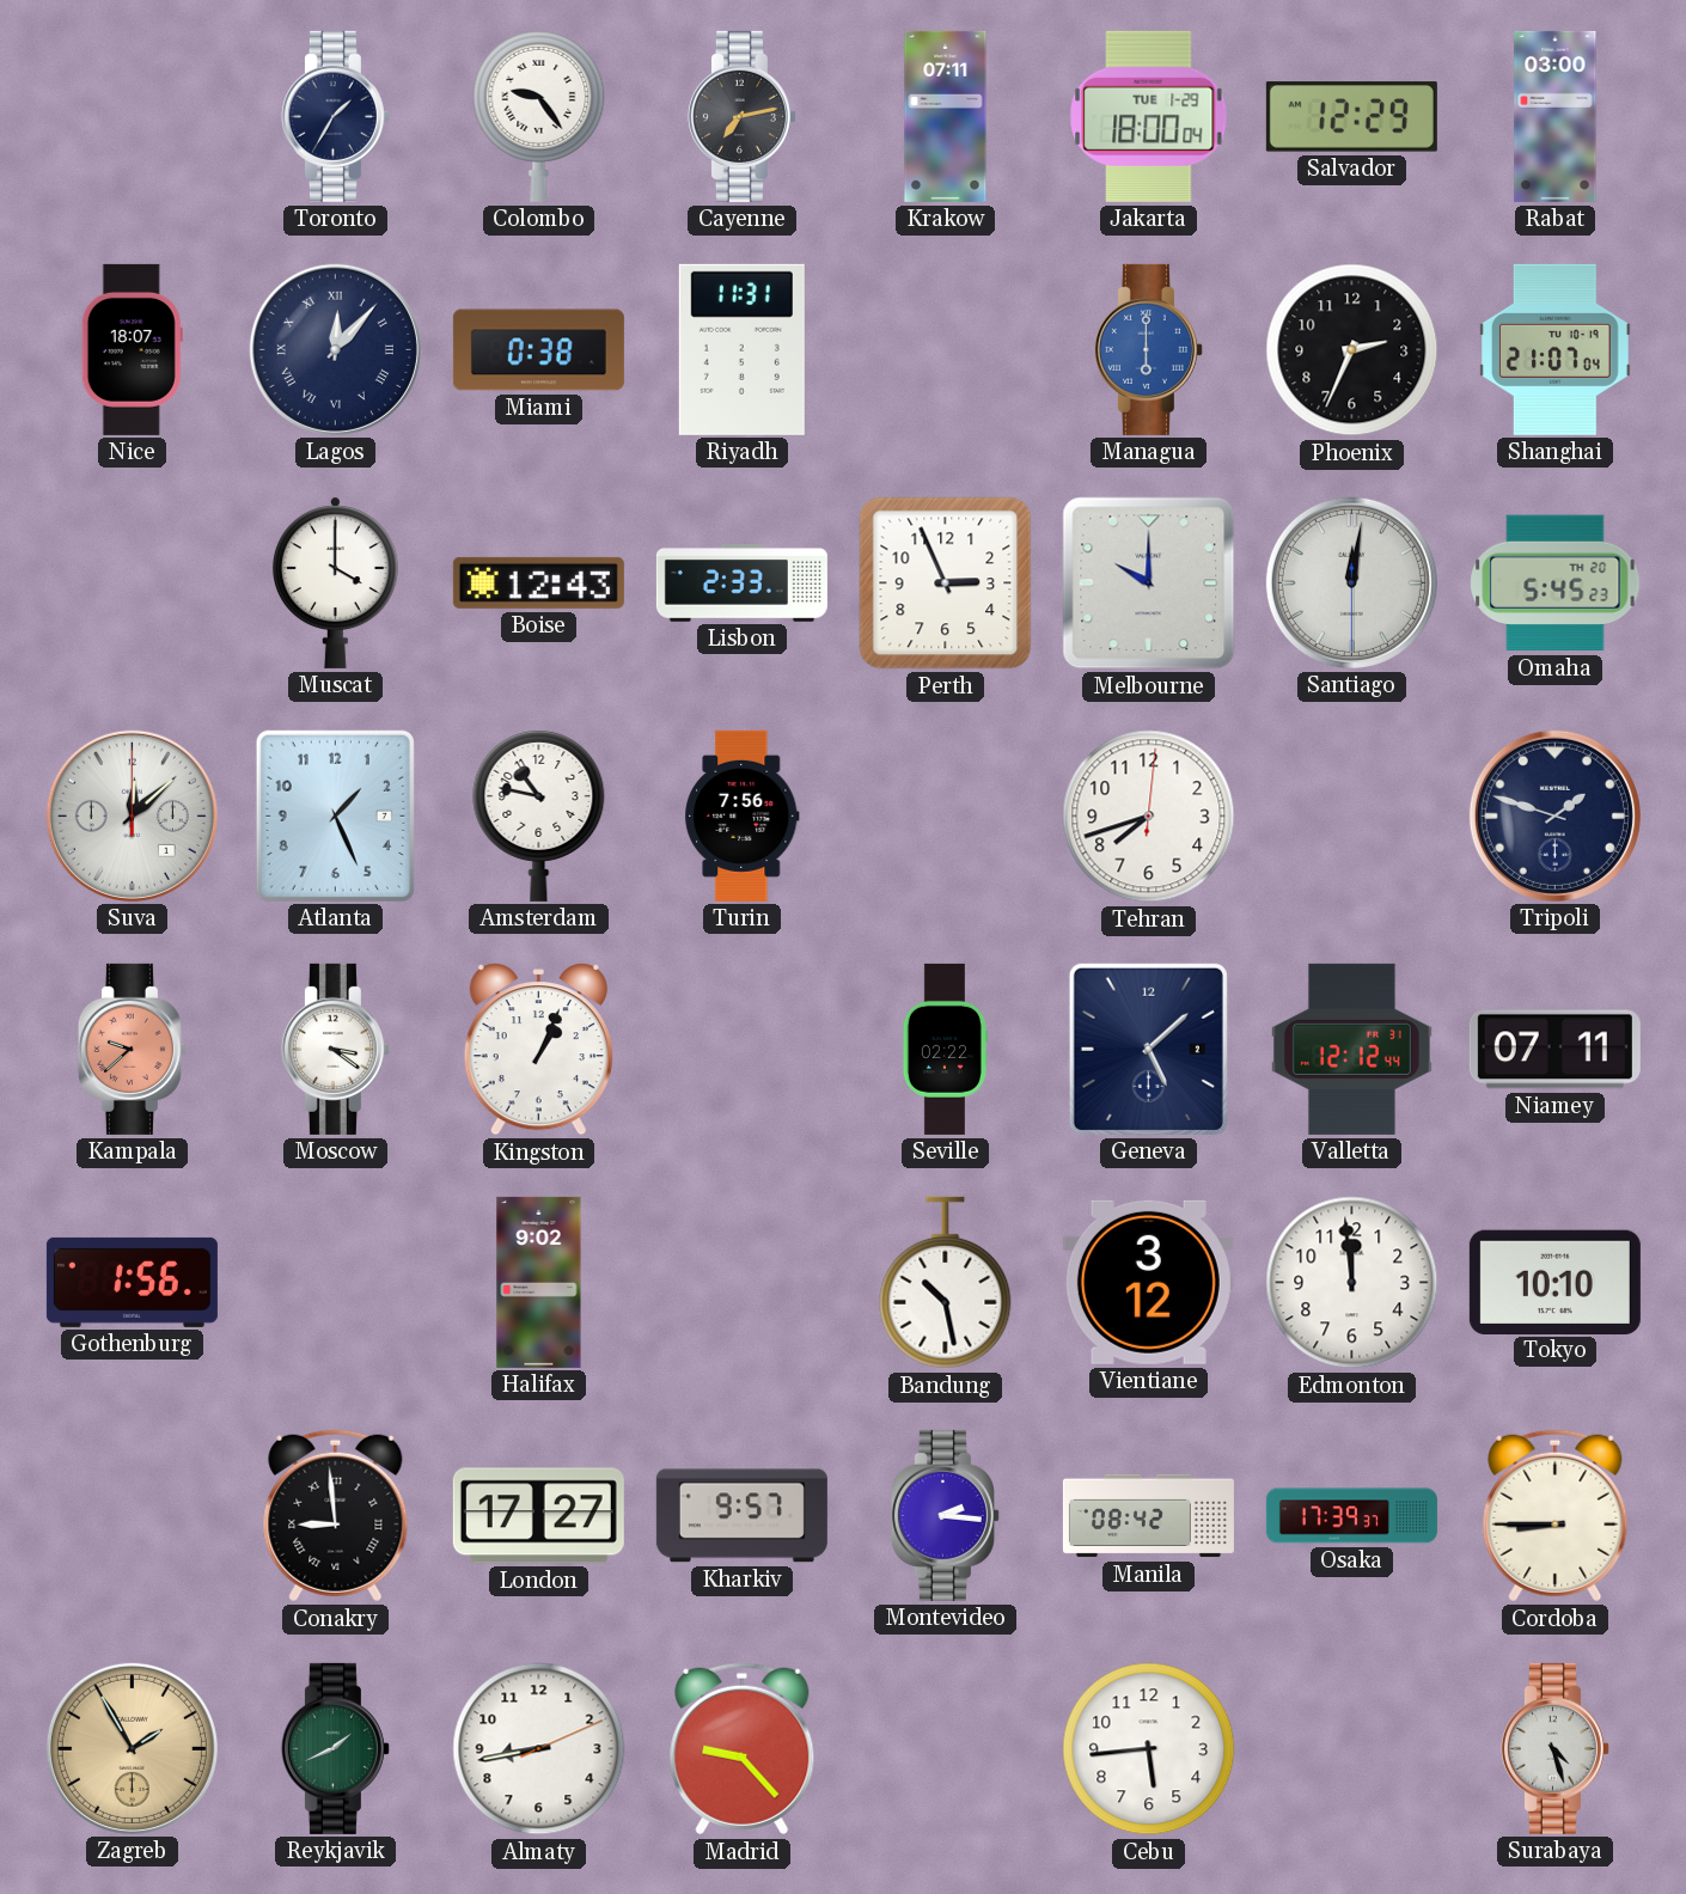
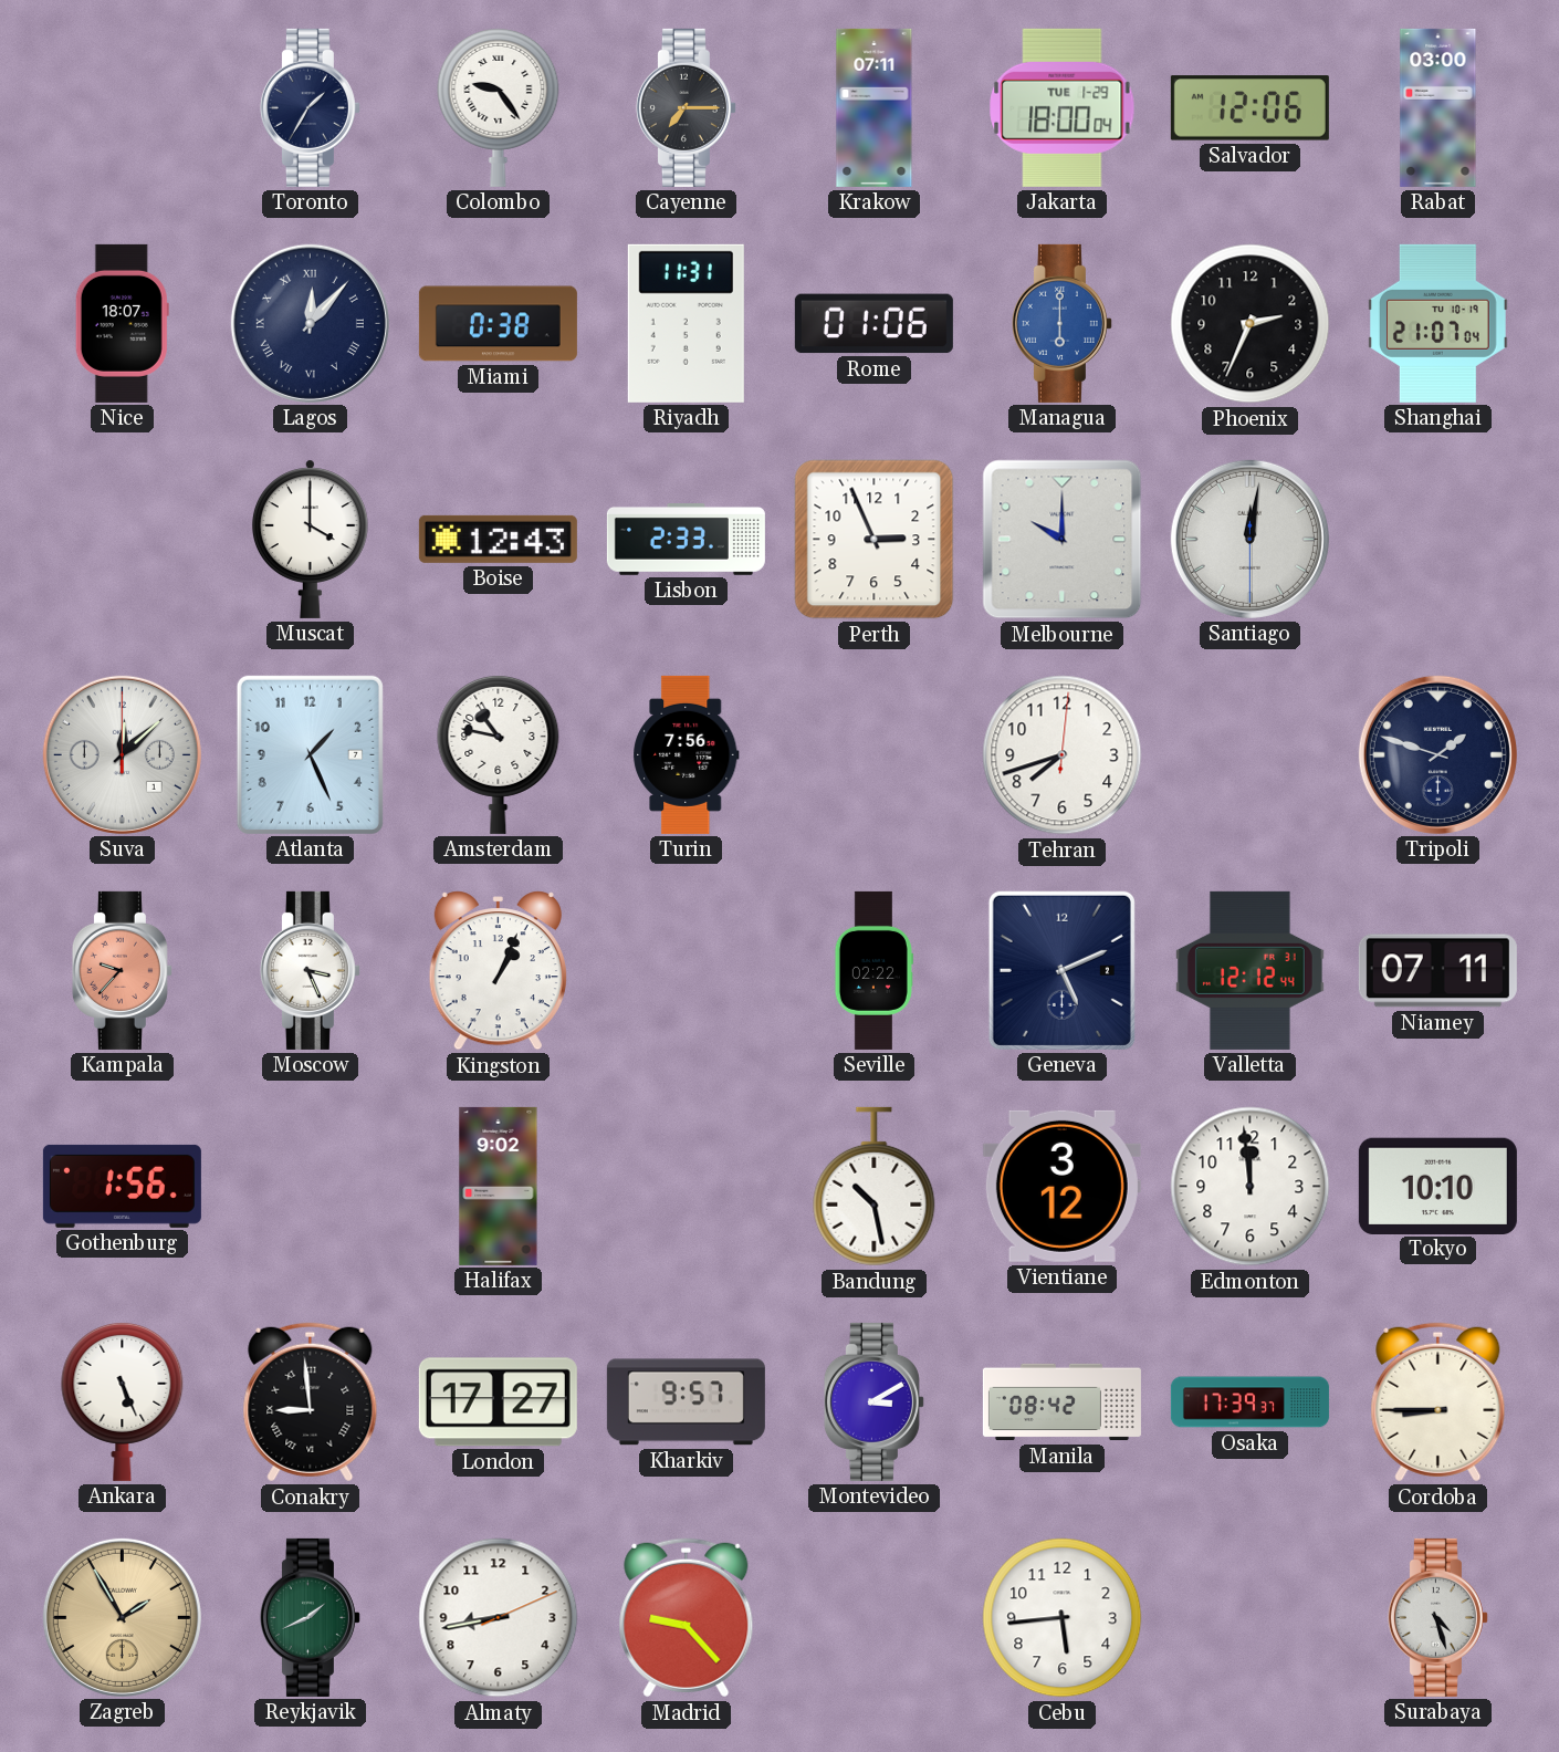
Cayenne: 7:13 -> 7:15 (686, 107)
Salvador: 12:29 -> 12:06 (1249, 108)
Rome: none -> 01:06 (873, 324)
Omaha: 5:45 -> none (1556, 584)
Kampala: 9:38 -> 9:37 (122, 970)
Moscow: 3:21 -> 3:26 (310, 970)
Geneva: 5:08 -> 5:11 (1061, 970)
Ankara: none -> 5:26 (123, 1401)
Montevideo: 2:16 -> 3:10 (873, 1401)
